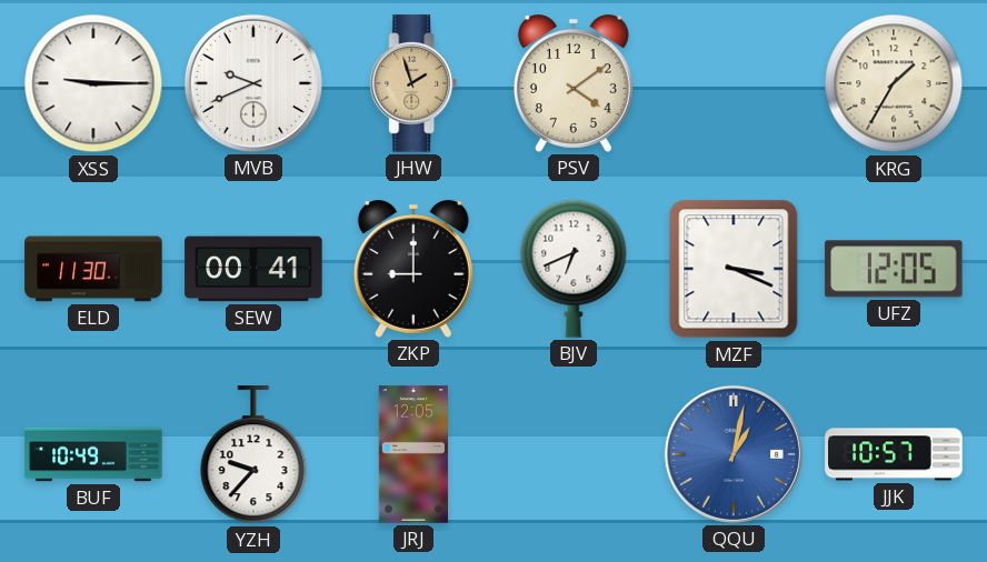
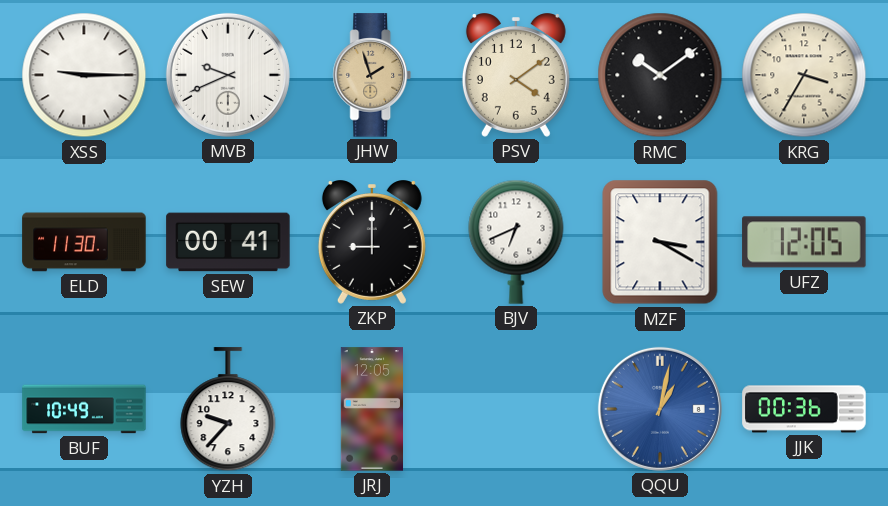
RMC: none -> 10:09 (660, 75)
KRG: 1:35 -> 3:35 (804, 75)
MZF: 3:19 -> 3:20 (660, 242)
JJK: 10:57 -> 00:36 (804, 409)
